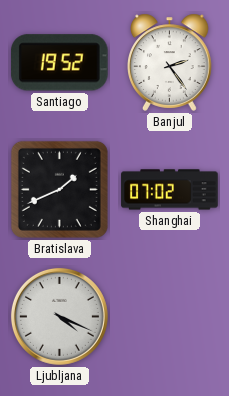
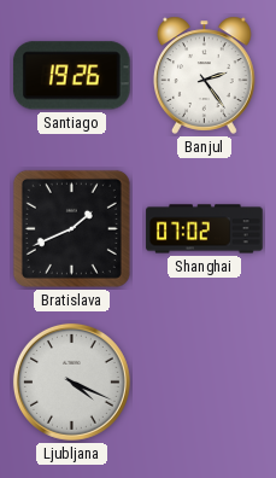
Santiago: 19:52 -> 19:26 (71, 76)
